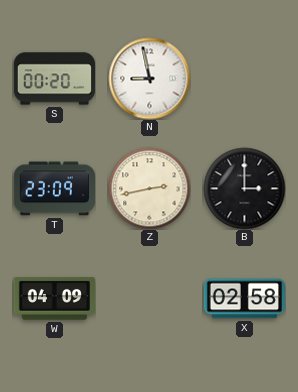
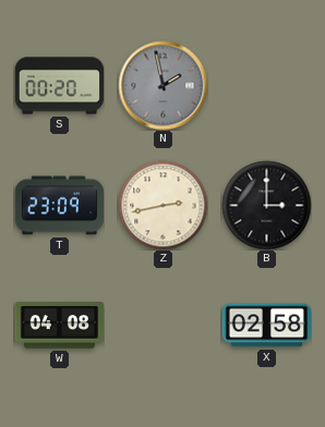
N: 8:58 -> 1:58 (162, 85)
N dial: white -> grey (162, 85)
W: 04:09 -> 04:08 (59, 326)
